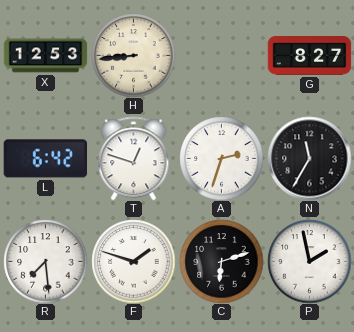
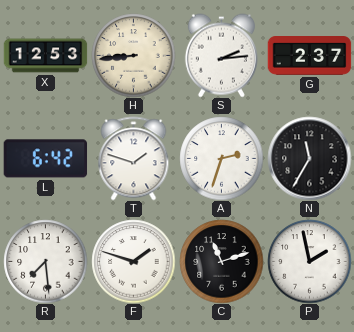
S: none -> 2:14 (221, 55)
G: 8:27 -> 2:37 (309, 56)
T: 12:48 -> 1:48 (134, 158)
C: 6:12 -> 11:12 (221, 261)
